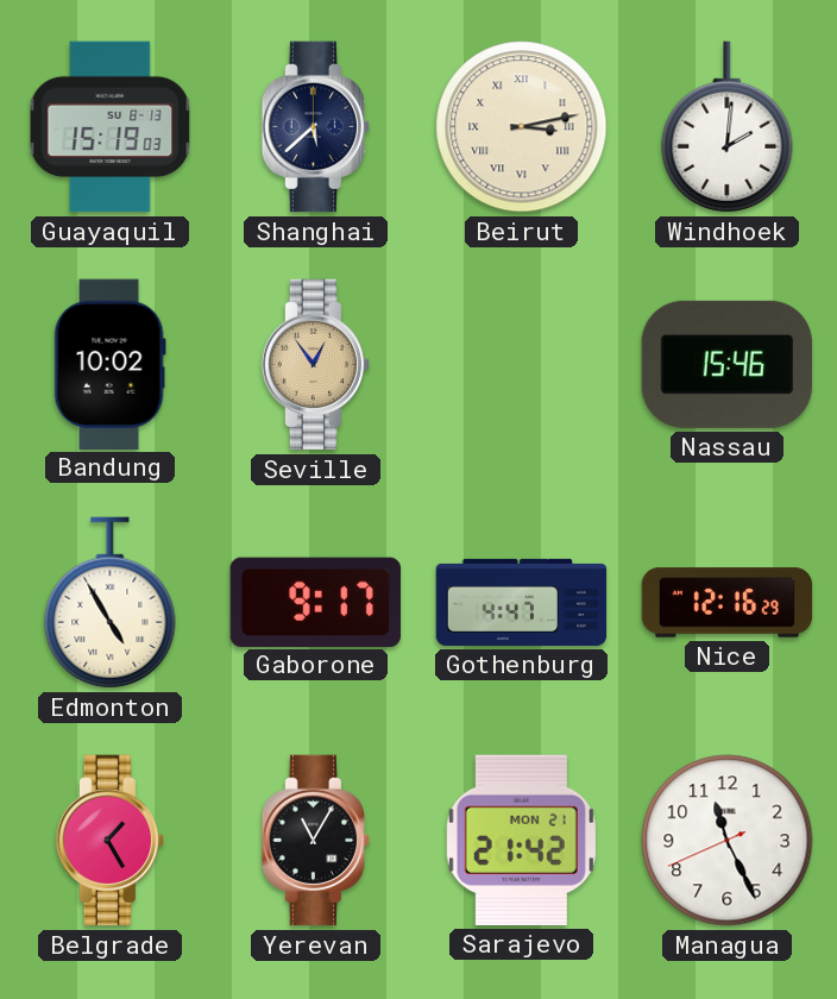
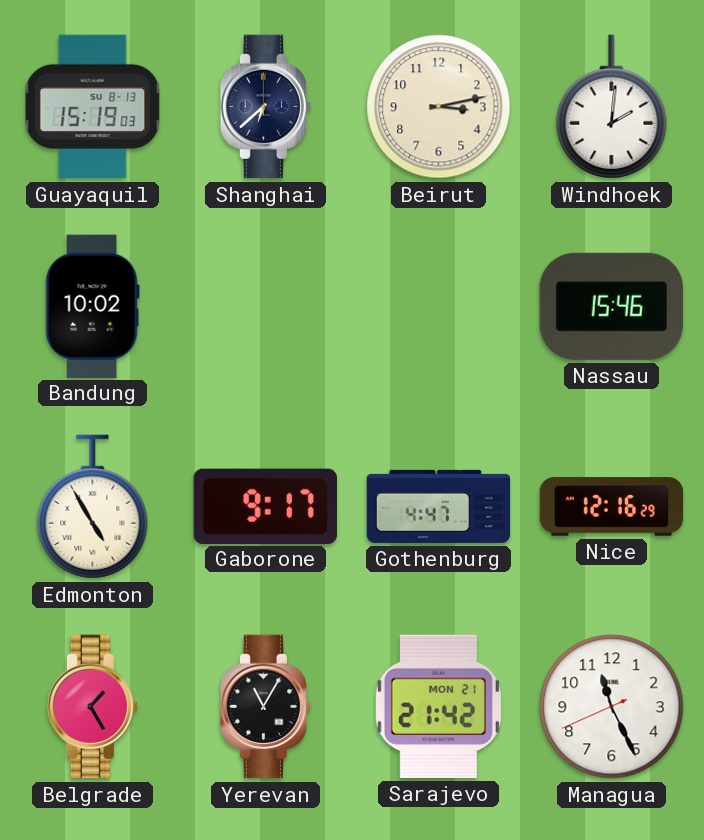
Shanghai: 5:38 -> 6:38 (265, 107)
Beirut numerals: Roman -> Arabic (439, 107)
Seville: 12:54 -> none (315, 365)
